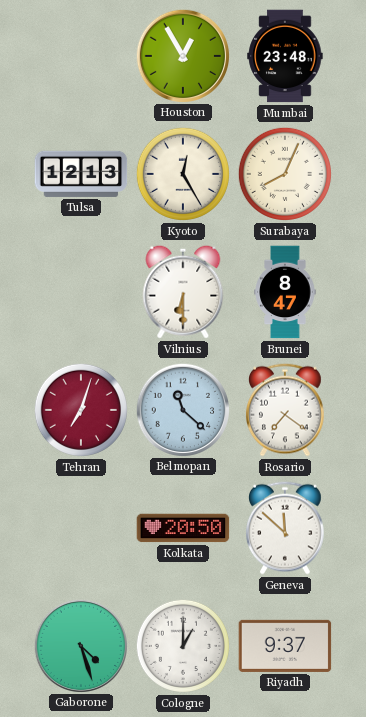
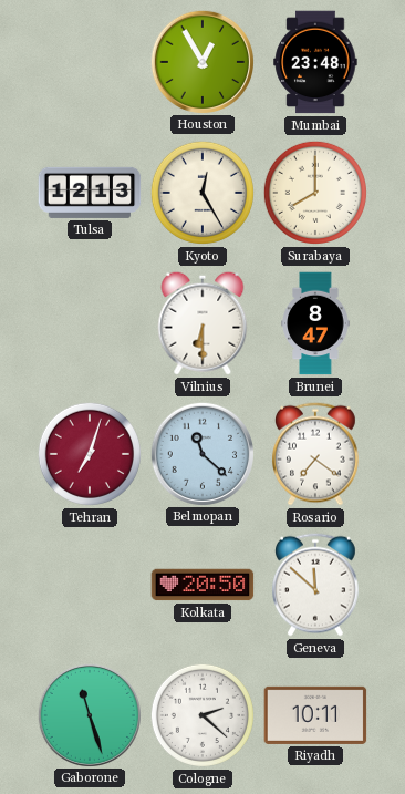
Surabaya: 8:04 -> 8:00 (315, 193)
Gaborone: 4:27 -> 11:27 (89, 714)
Cologne: 1:00 -> 2:22 (202, 715)
Riyadh: 9:37 -> 10:11 (315, 715)
